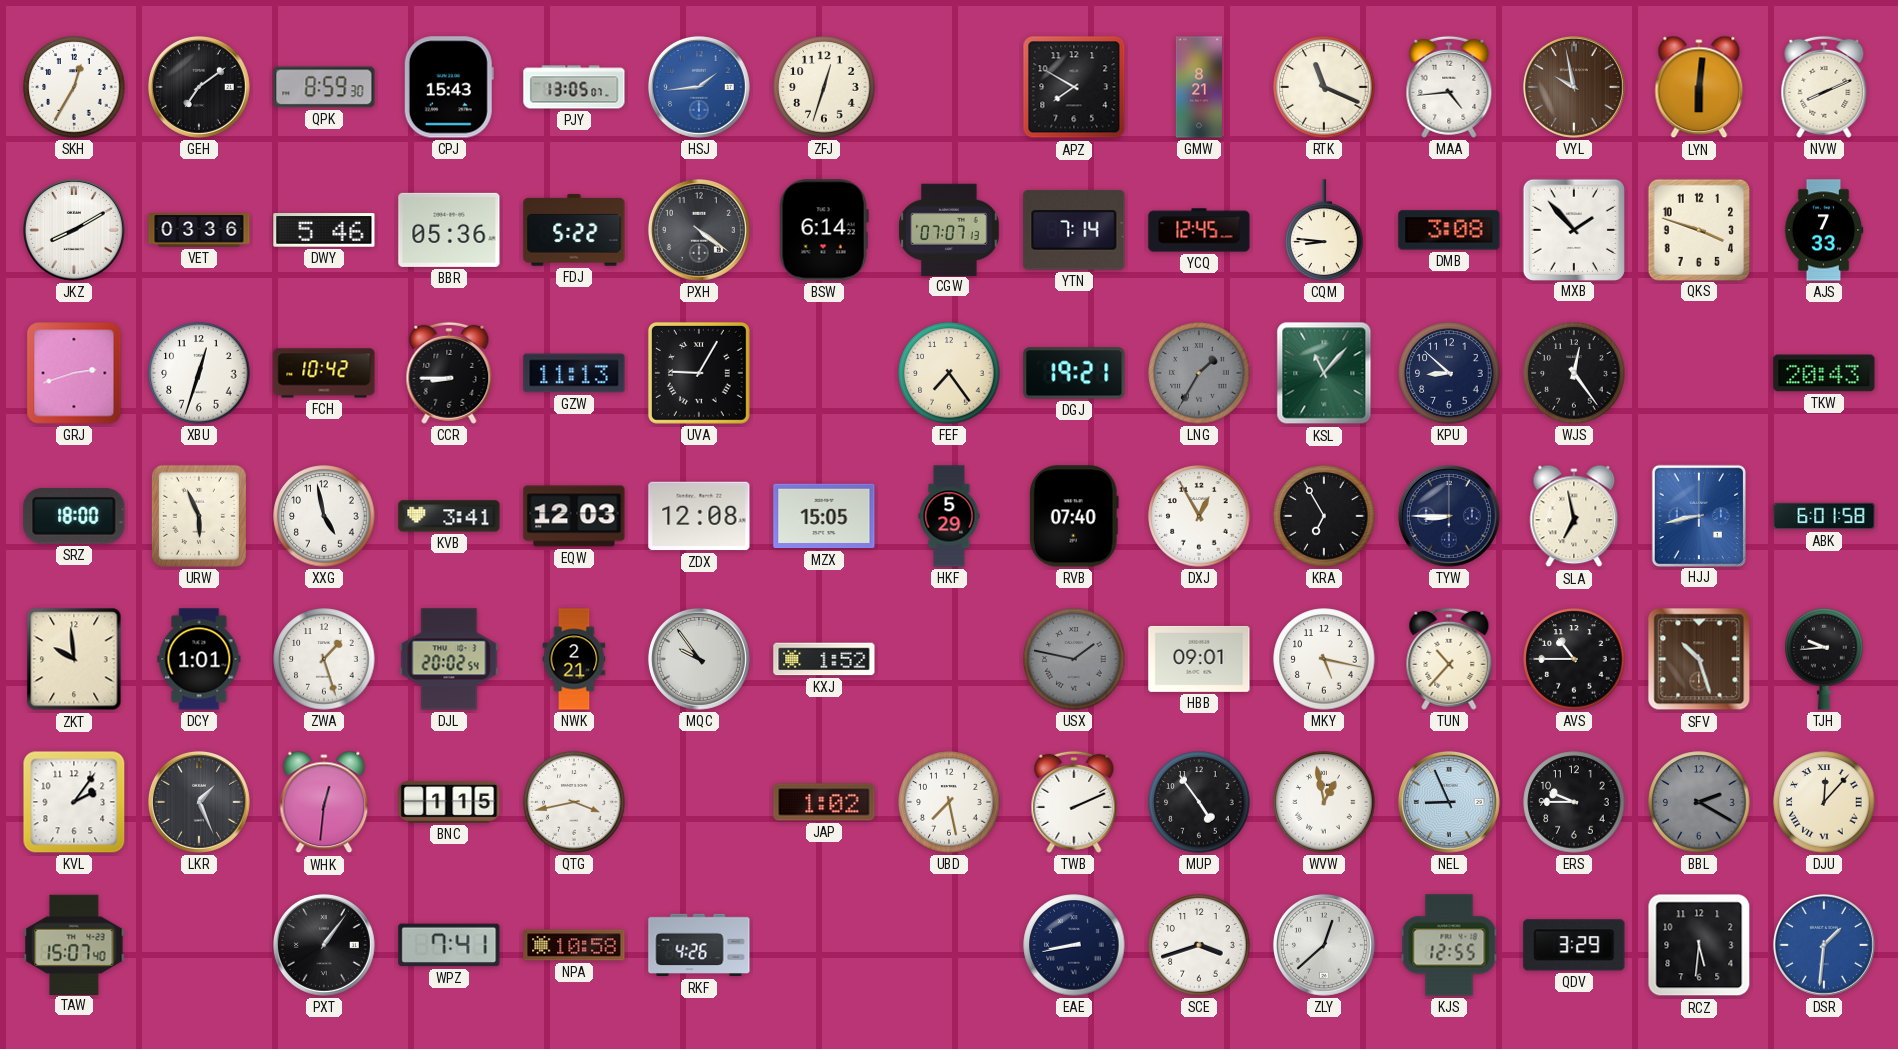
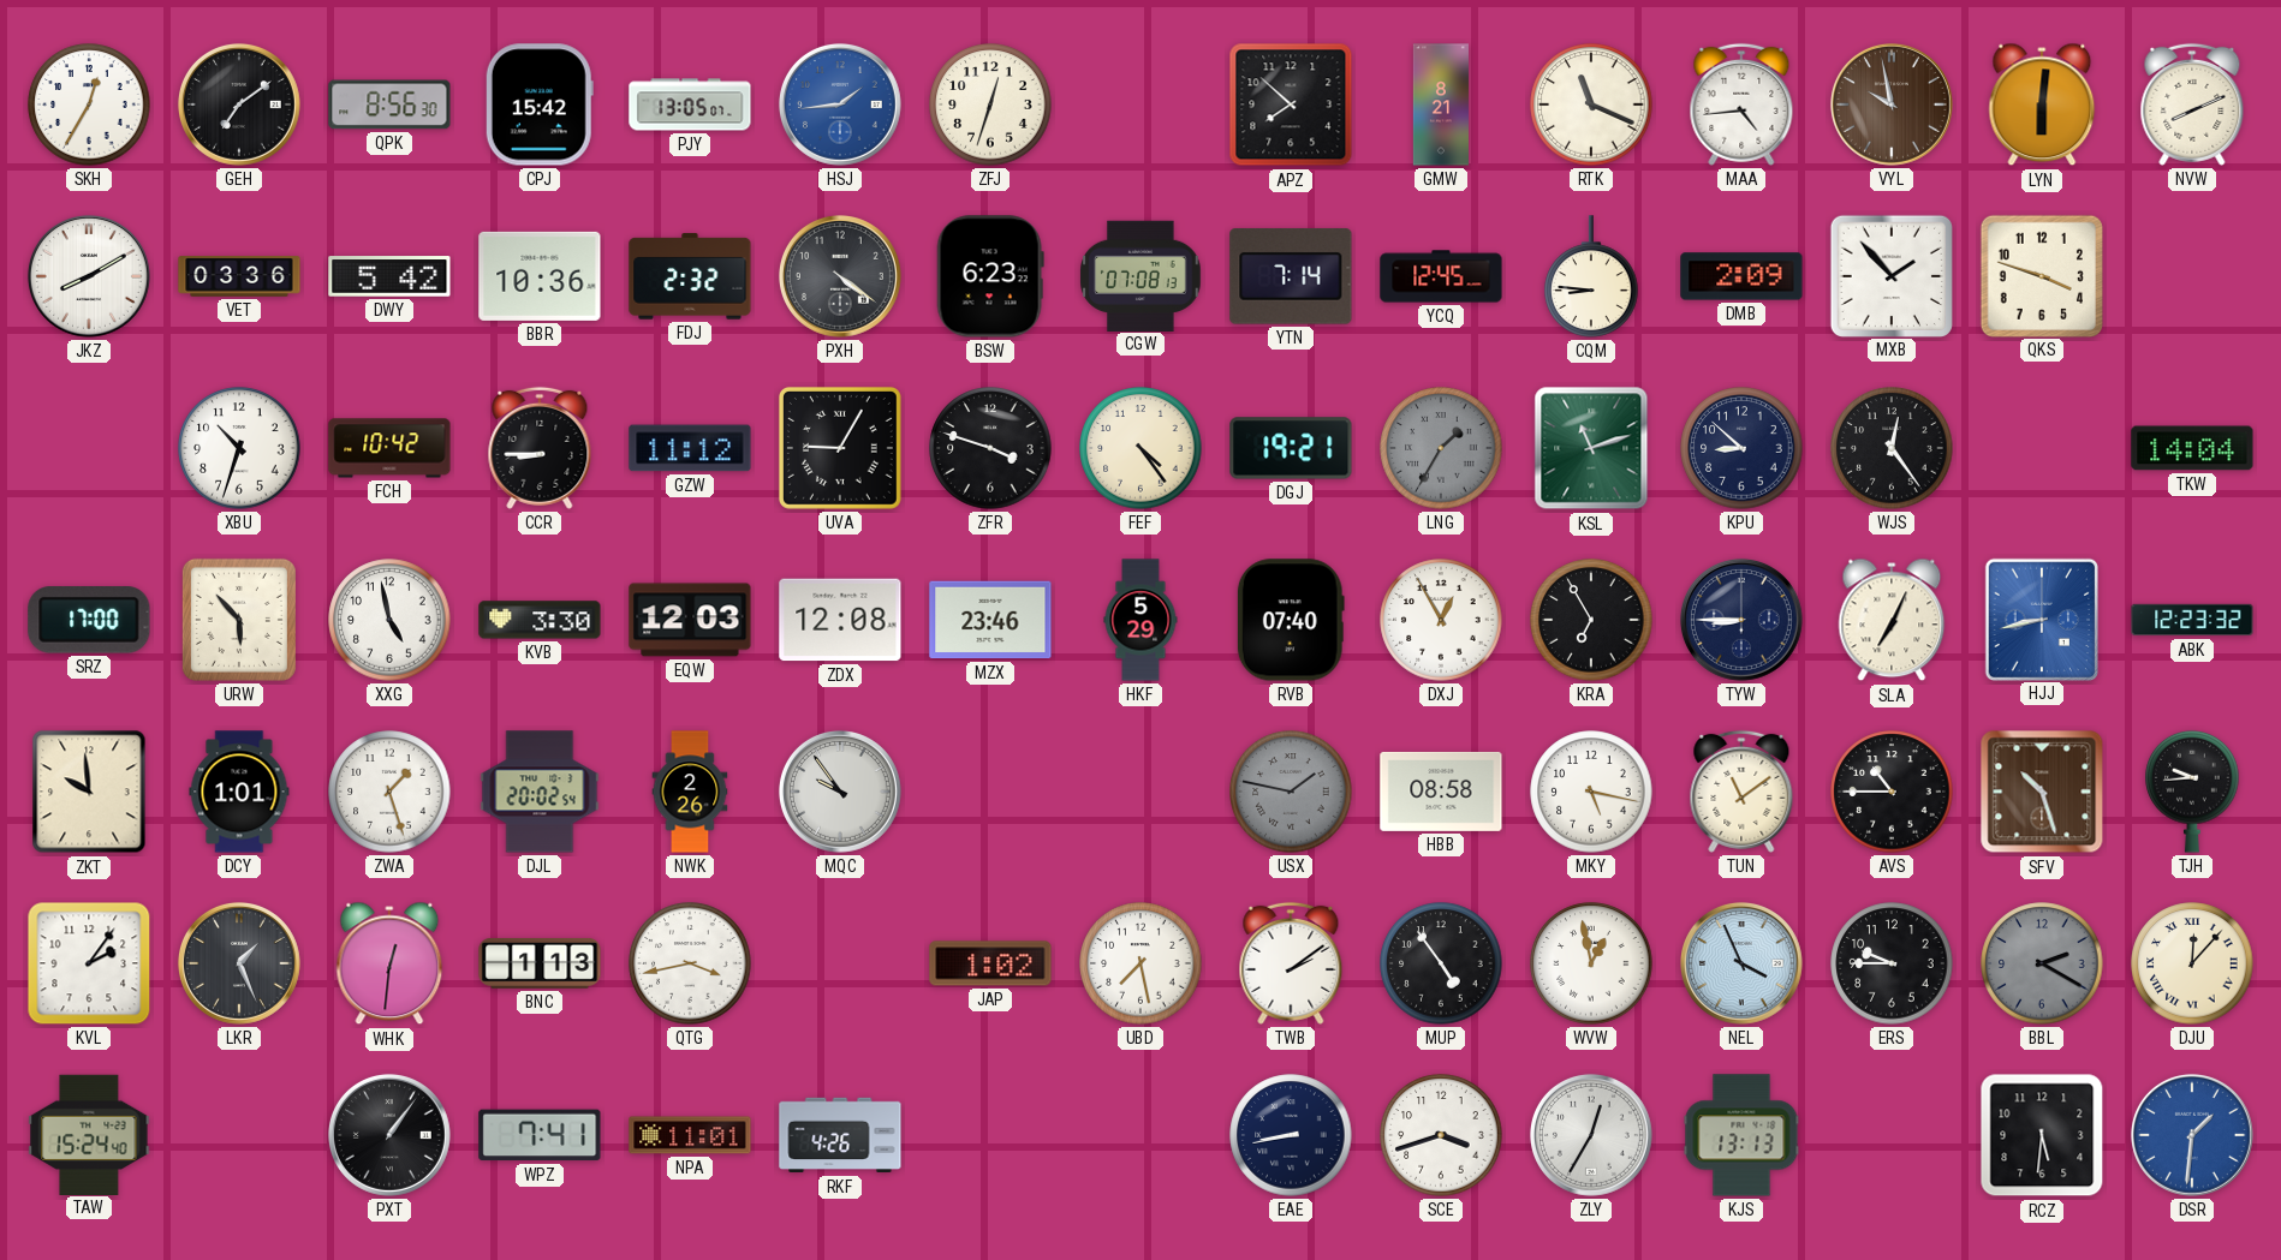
QPK: 8:59 -> 8:56 (389, 104)
CPJ: 15:43 -> 15:42 (540, 104)
APZ: 7:50 -> 7:52 (1291, 104)
DWY: 5:46 -> 5:42 (389, 276)
BBR: 05:36 -> 10:36 (540, 276)
FDJ: 5:22 -> 2:32 (690, 276)
BSW: 6:14 -> 6:23 (990, 276)
CGW: 07:07 -> 07:08 (1140, 275)
DMB: 3:08 -> 2:09 (1741, 276)
AJS: 7:33 -> none (1824, 230)
GRJ: 2:42 -> none (74, 373)
XBU: 12:33 -> 10:33 (239, 448)
GZW: 11:13 -> 11:12 (690, 448)
ZFR: none -> 3:48 (990, 448)
FEF: 7:24 -> 4:24 (1140, 448)
KSL: 11:07 -> 11:12 (1591, 448)
TKW: 20:43 -> 14:04 (2192, 448)
SRZ: 18:00 -> 17:00 (89, 620)
URW: 5:56 -> 5:53 (239, 620)
KVB: 3:41 -> 3:30 (540, 620)
MZX: 15:05 -> 23:46 (990, 620)
SLA: 6:58 -> 7:04 (1892, 620)
ABK: 6:01 -> 12:23 (2192, 620)
NWK: 2:21 -> 2:26 (690, 792)
KXJ: 1:52 -> none (824, 659)
HBB: 09:01 -> 08:58 (1441, 792)
TUN: 10:37 -> 11:09 (1741, 792)
BNC: 1:15 -> 1:13 (540, 963)
TWB: 2:11 -> 2:09 (1291, 963)
NEL: 8:56 -> 3:56 (1741, 963)
TAW: 15:07 -> 15:24 (89, 1134)
NPA: 10:58 -> 11:01 (690, 1135)
ZLY: 12:38 -> 12:35 (1591, 1135)
KJS: 12:55 -> 13:13 (1741, 1135)
QDV: 3:29 -> none (1574, 945)
